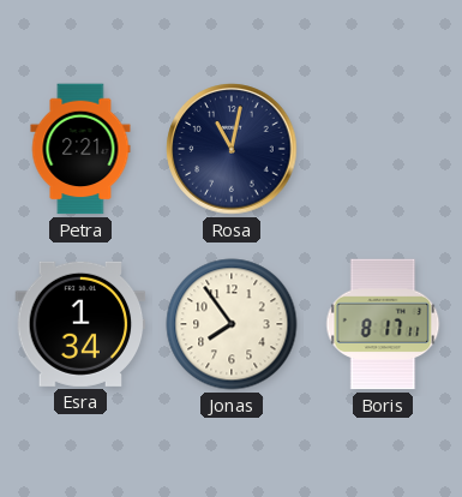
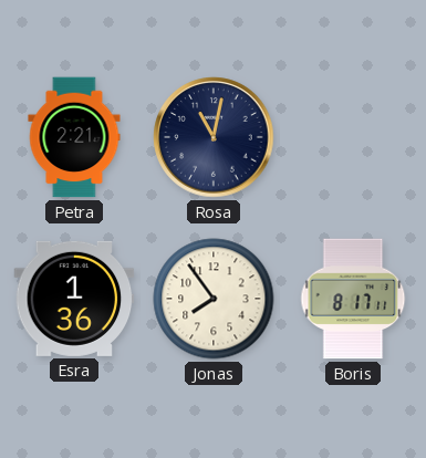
Esra: 1:34 -> 1:36 (74, 299)
